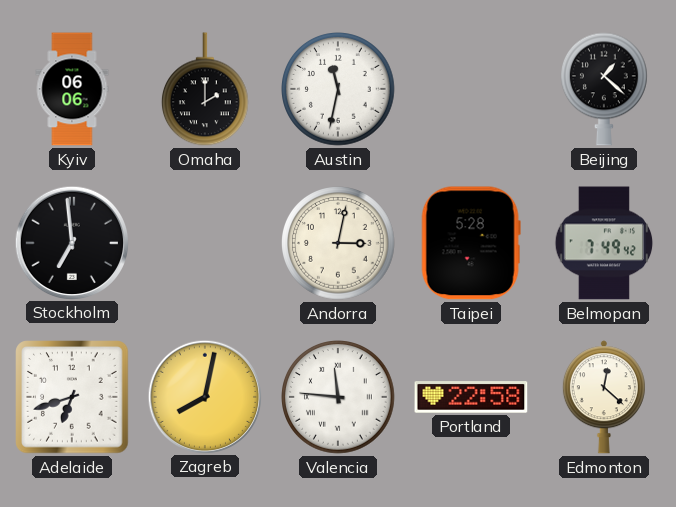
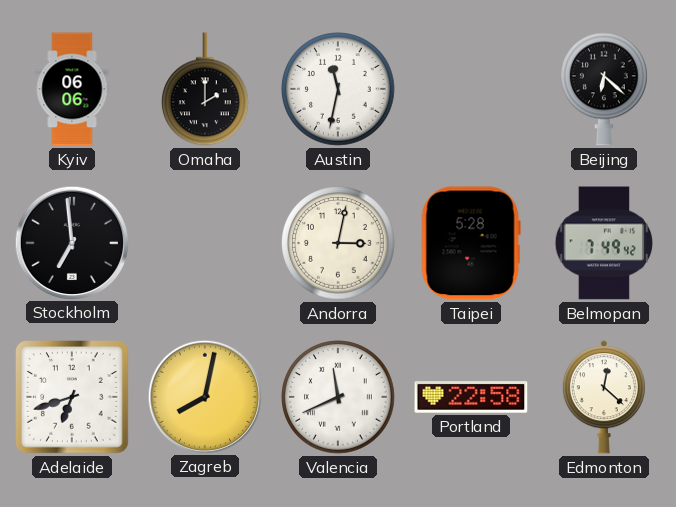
Beijing: 1:22 -> 6:22 (604, 89)
Valencia: 11:46 -> 11:41 (339, 398)
